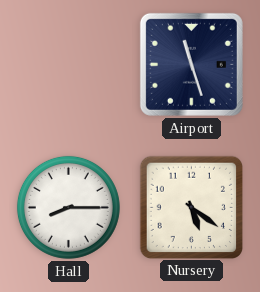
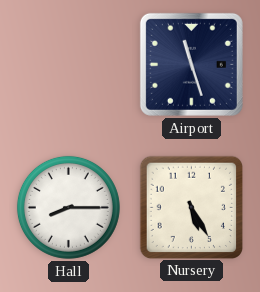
Nursery: 5:21 -> 5:25 (191, 207)
